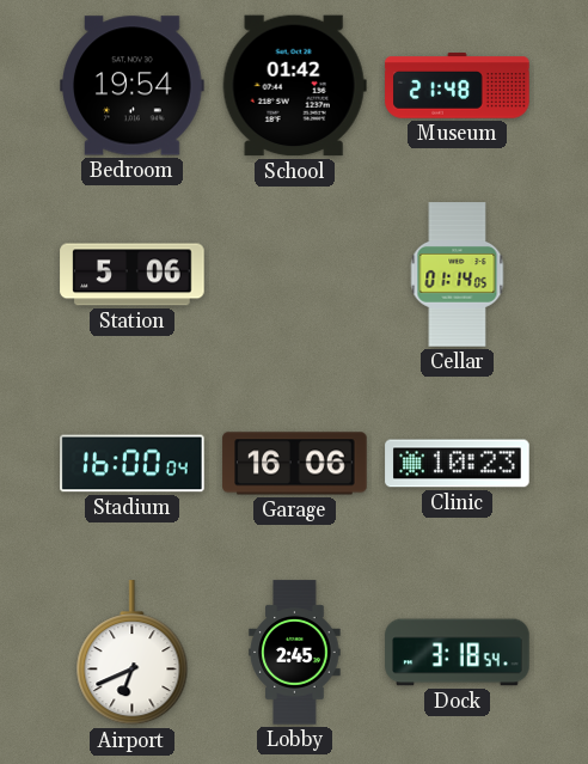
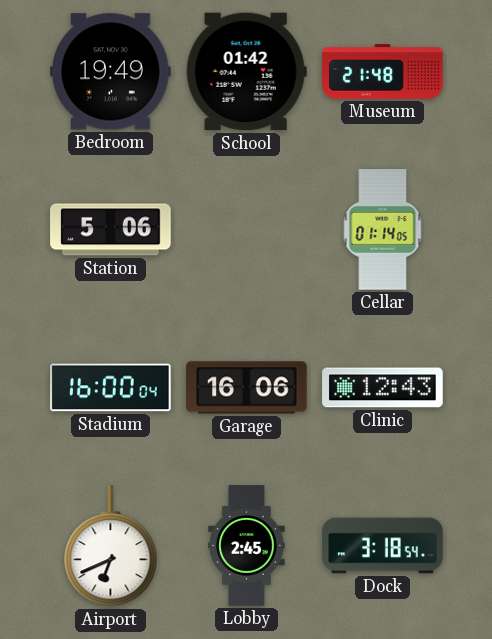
Bedroom: 19:54 -> 19:49 (111, 72)
Clinic: 10:23 -> 12:43 (383, 388)
